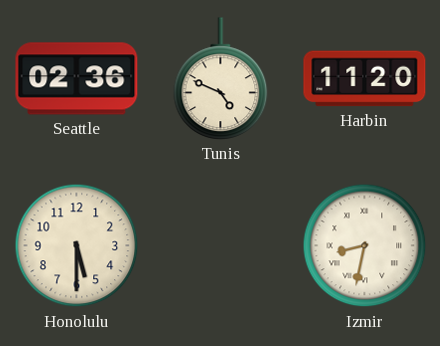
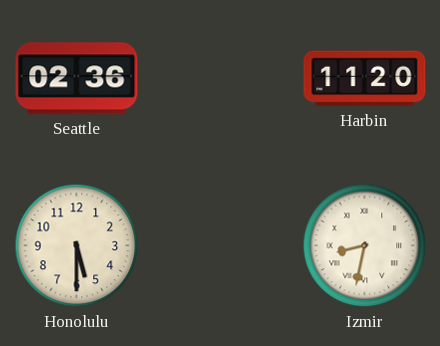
Tunis: 4:49 -> none (221, 79)
